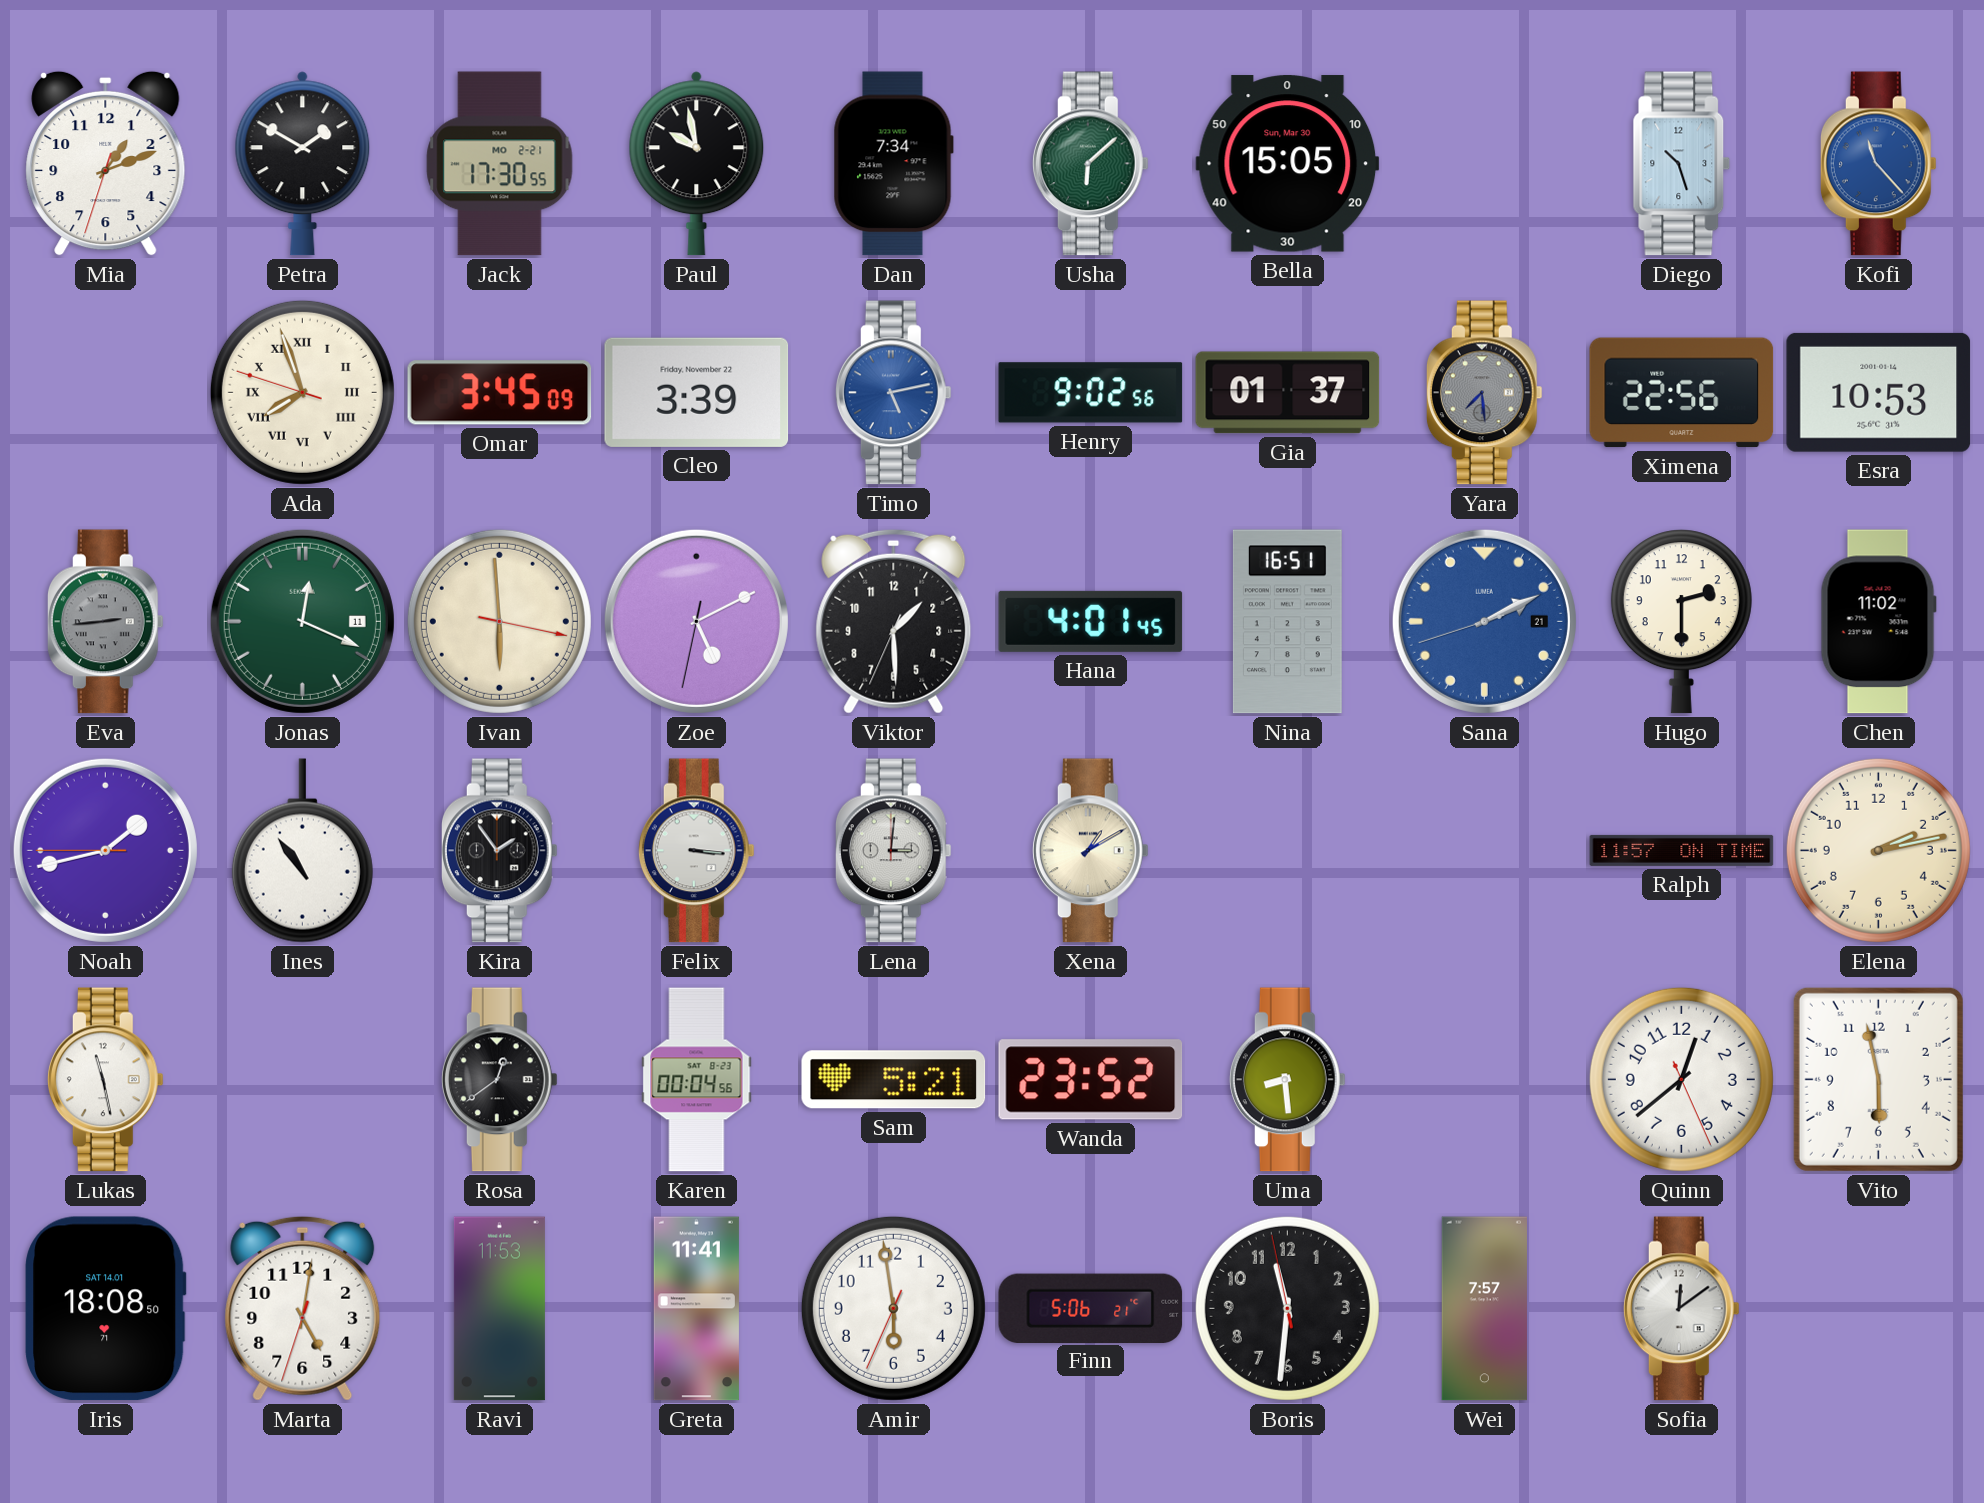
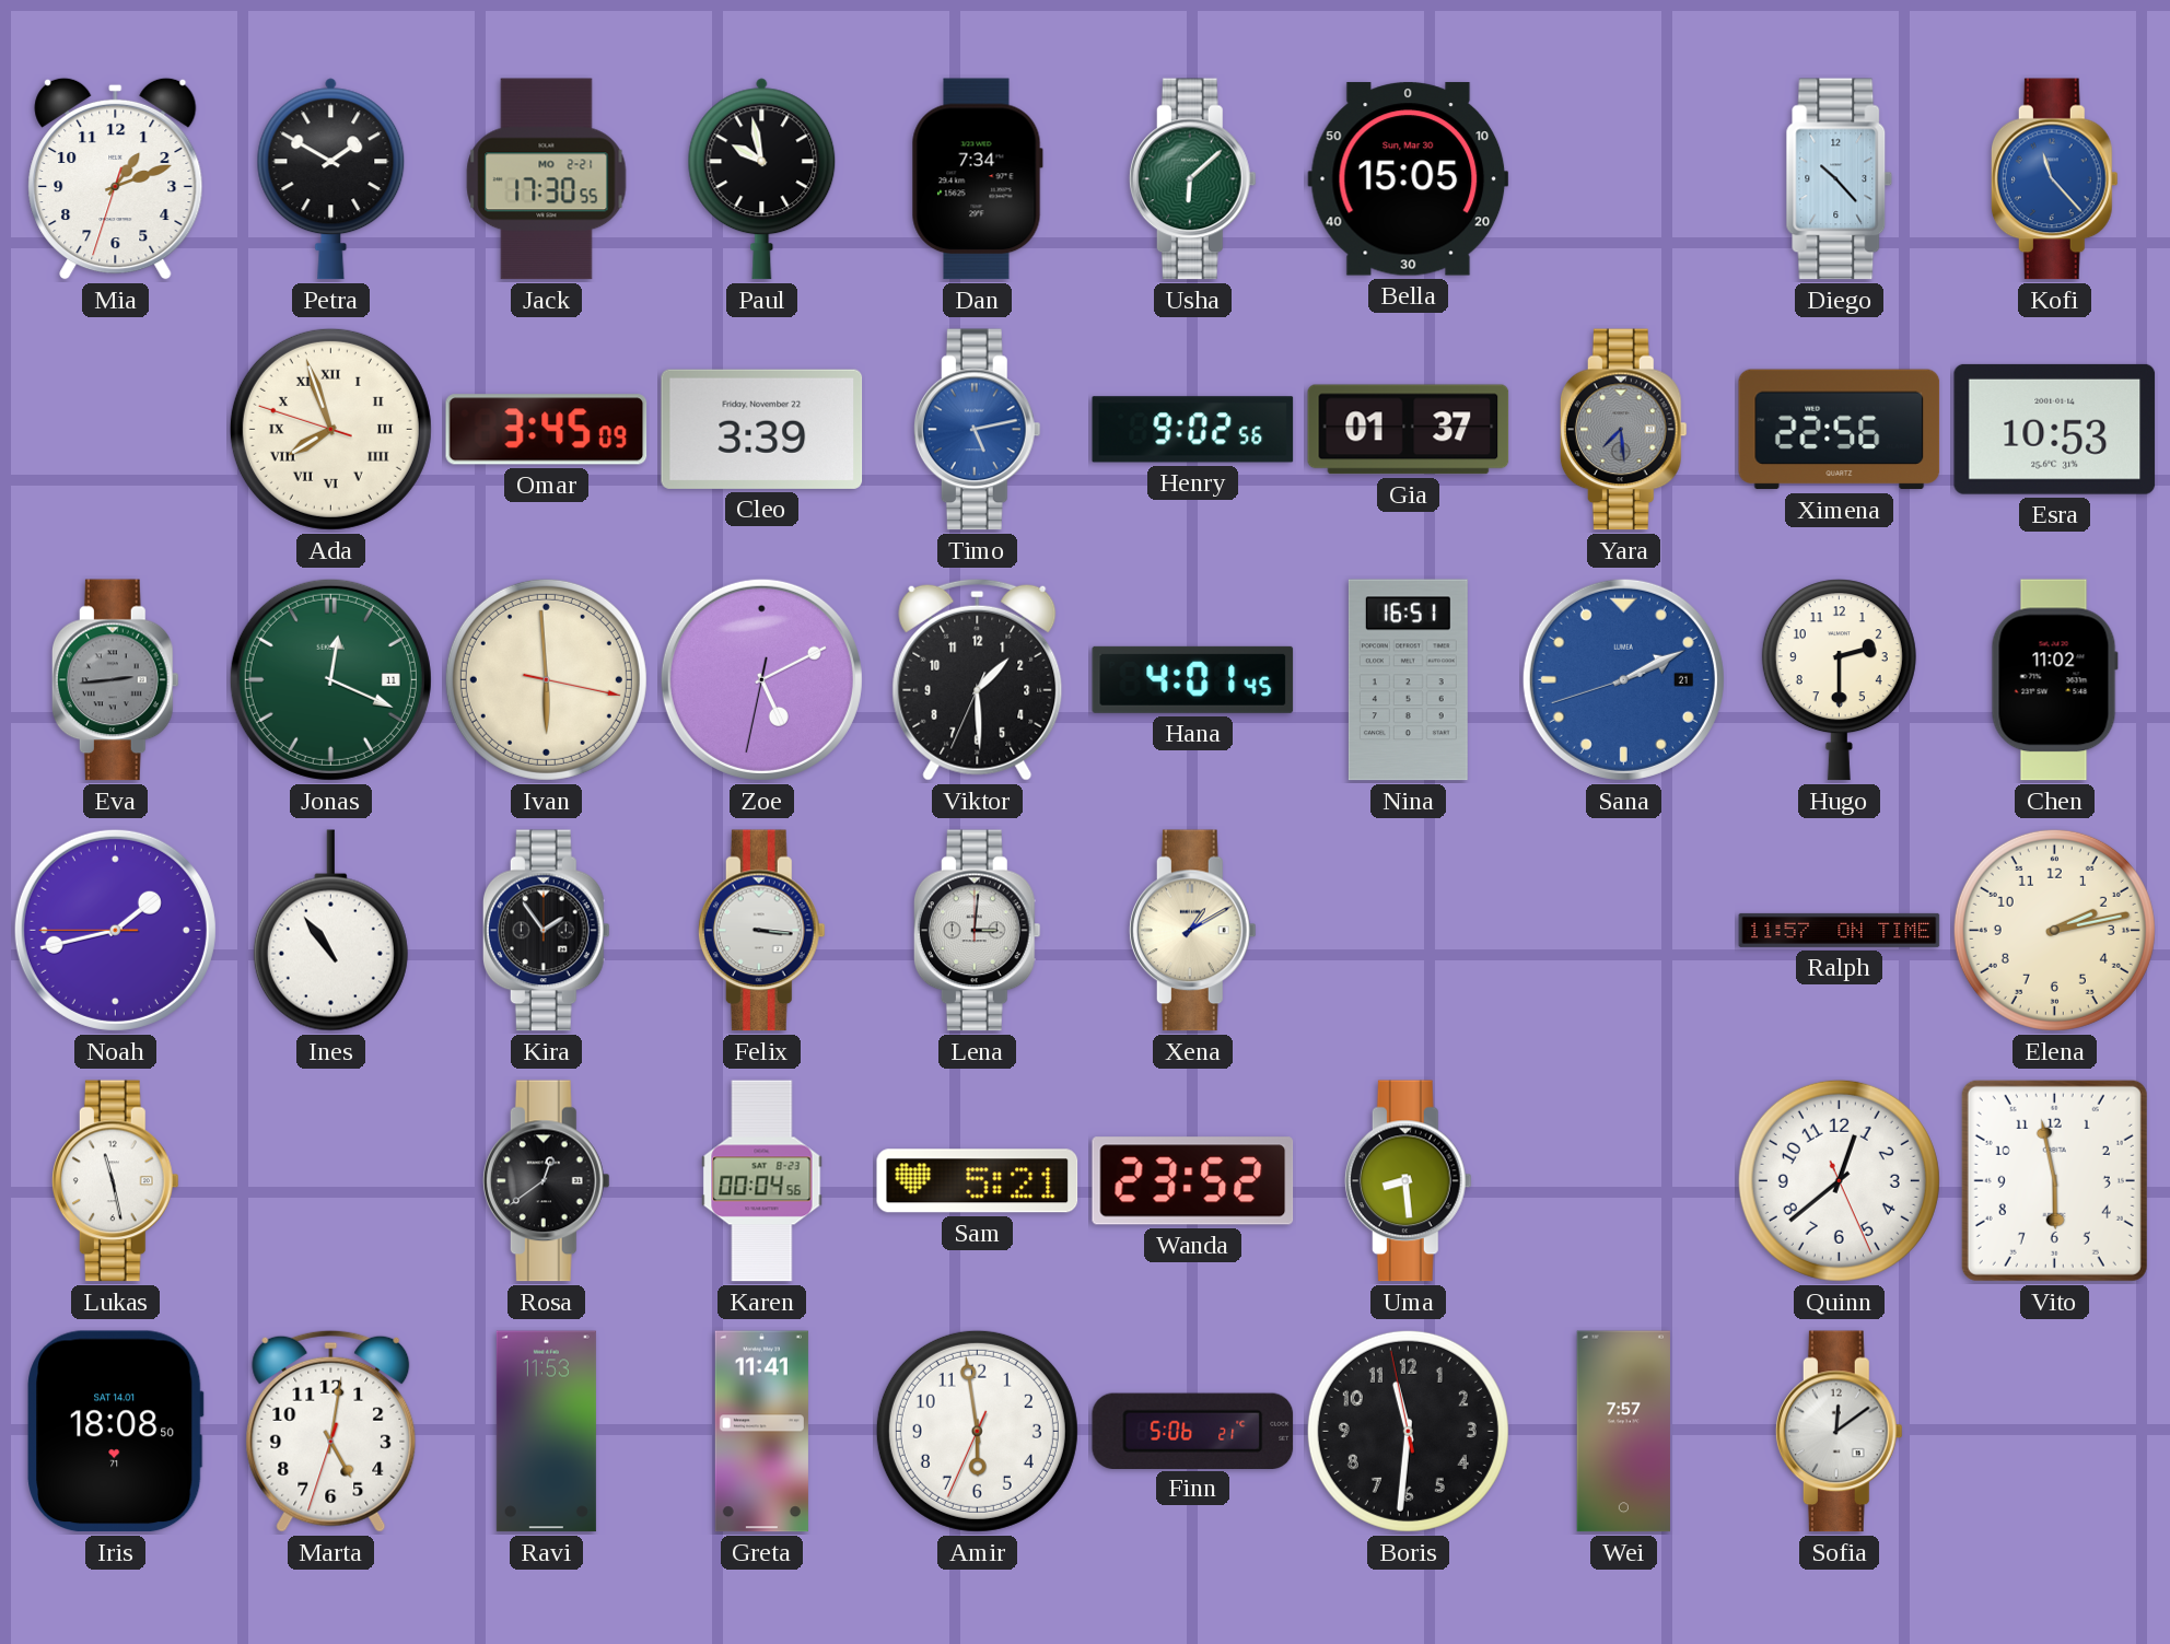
Diego: 10:27 -> 10:23 (1840, 179)
